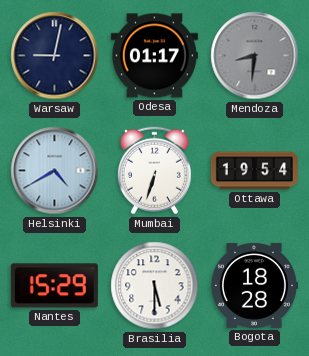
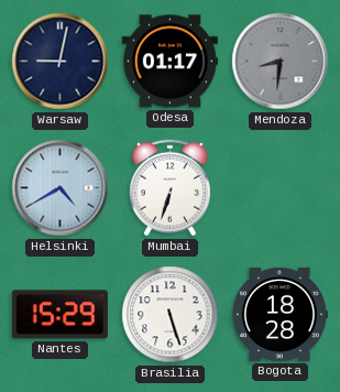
Ottawa: 19:54 -> none (254, 171)
Brasilia: 5:30 -> 5:27 (171, 315)
